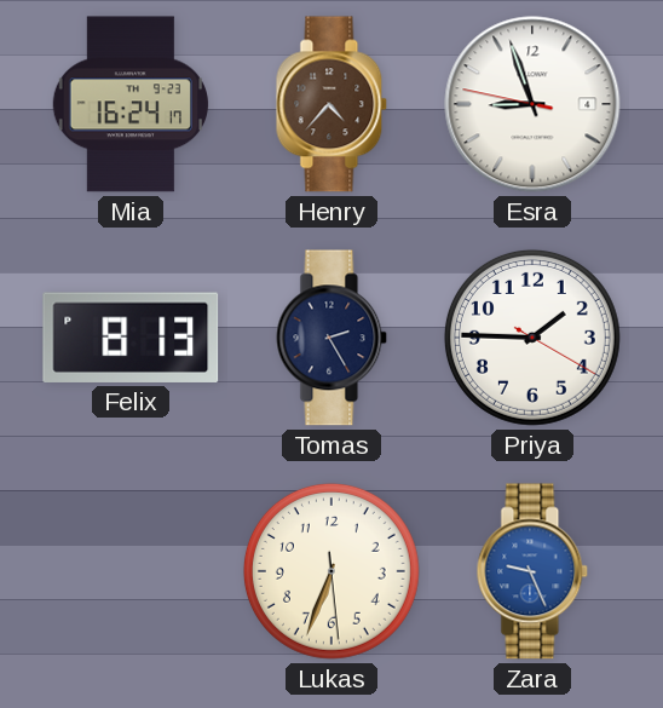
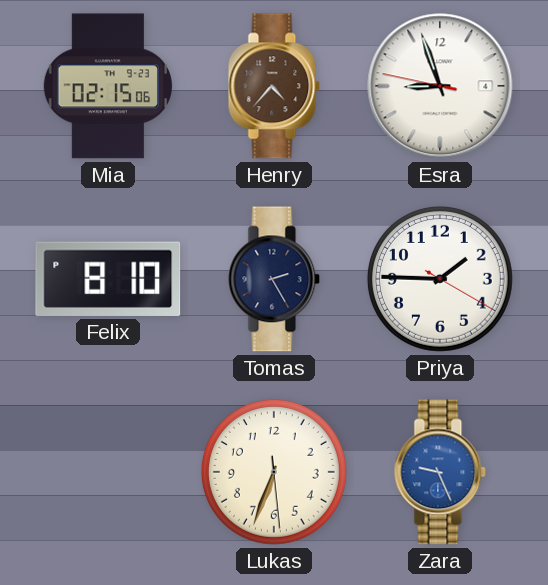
Mia: 16:24 -> 02:15 (107, 86)
Felix: 8:13 -> 8:10 (108, 279)
